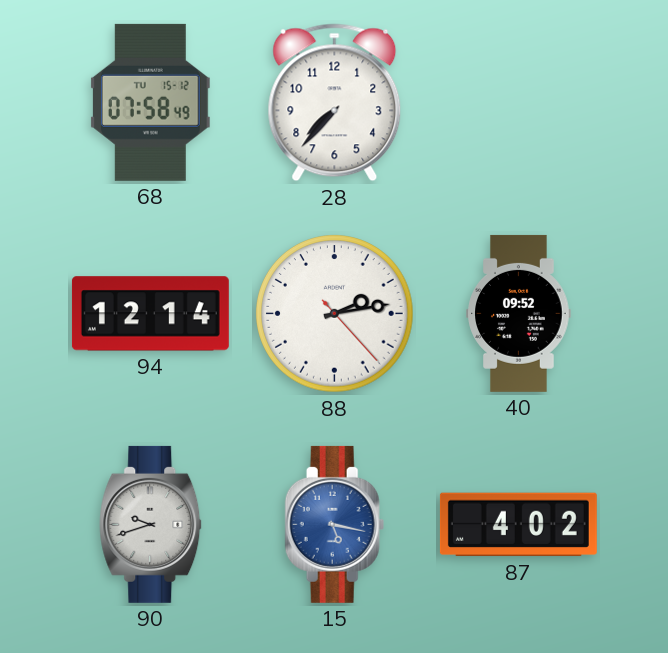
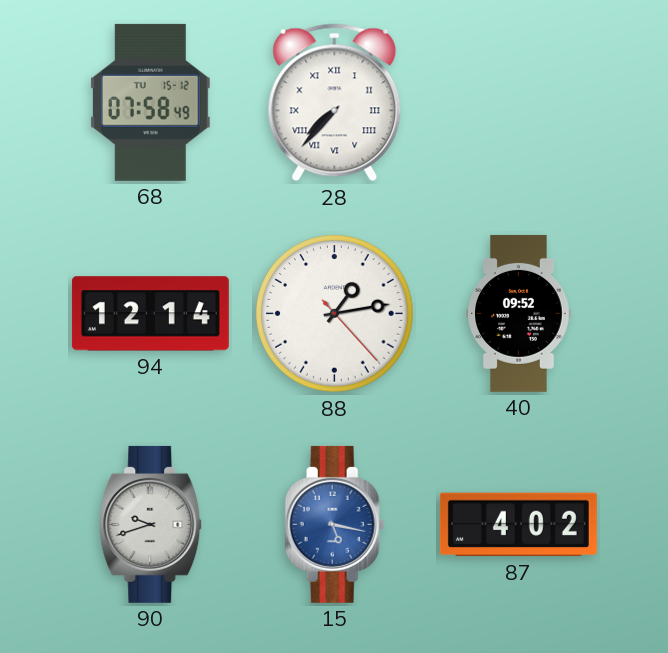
28 numerals: Arabic -> Roman (335, 103)
88: 2:13 -> 1:13 (335, 314)
